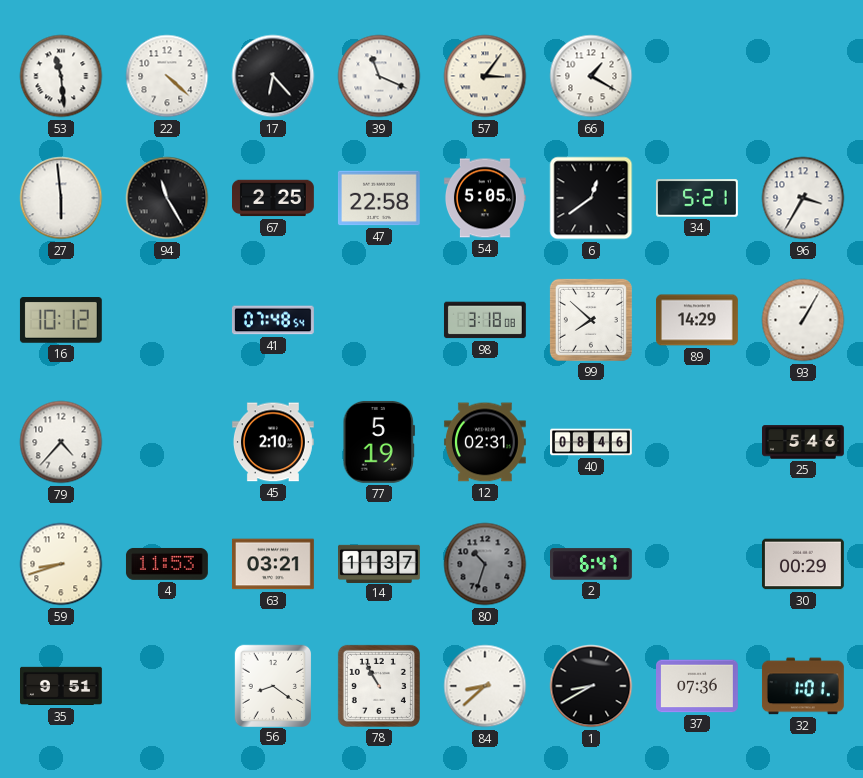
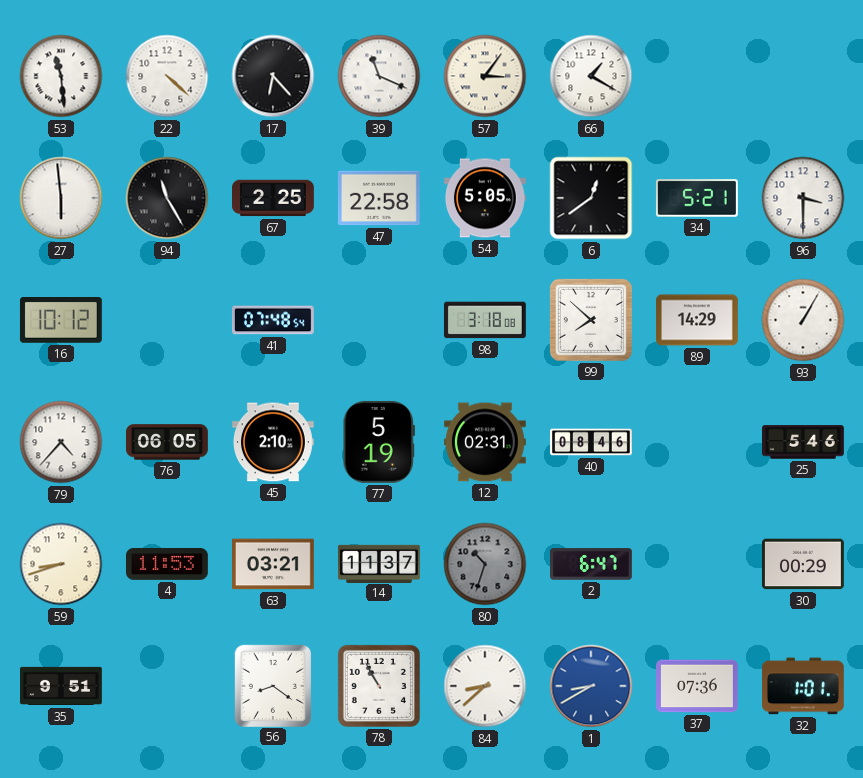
96: 3:35 -> 3:30 (803, 198)
76: none -> 06:05 (167, 442)
1 dial: black -> blue (591, 686)
